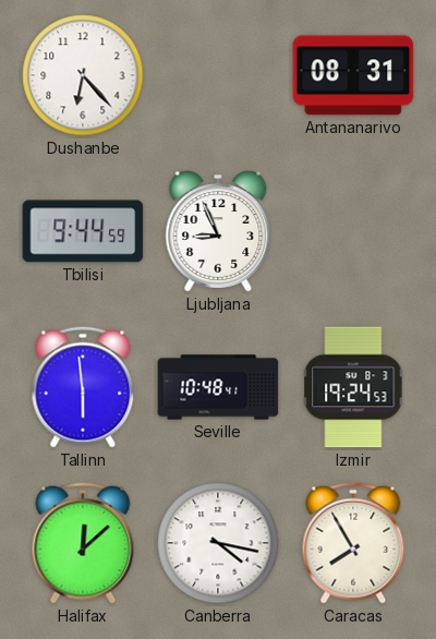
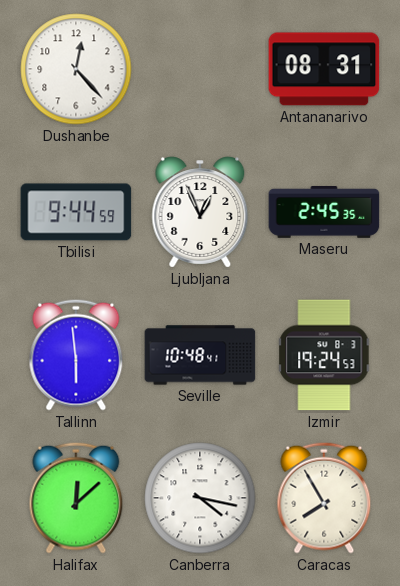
Dushanbe: 6:23 -> 12:23 (76, 69)
Ljubljana: 8:56 -> 12:56 (200, 212)
Maseru: none -> 2:45 (324, 212)
